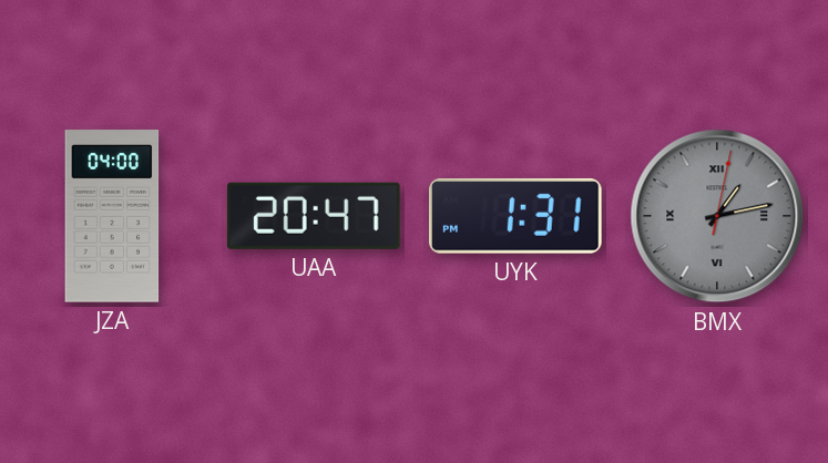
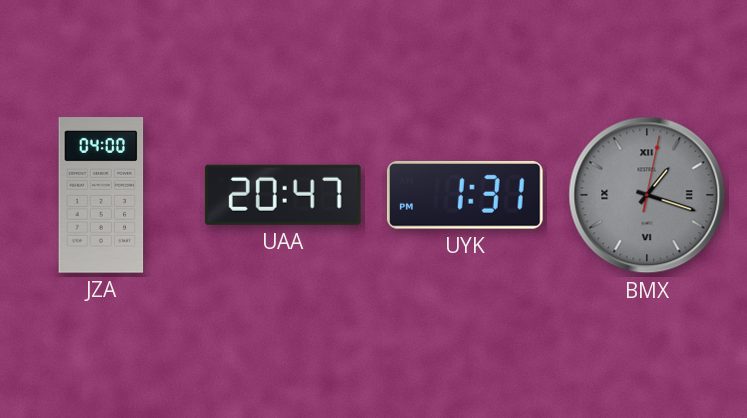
BMX: 1:13 -> 1:18 (647, 195)
